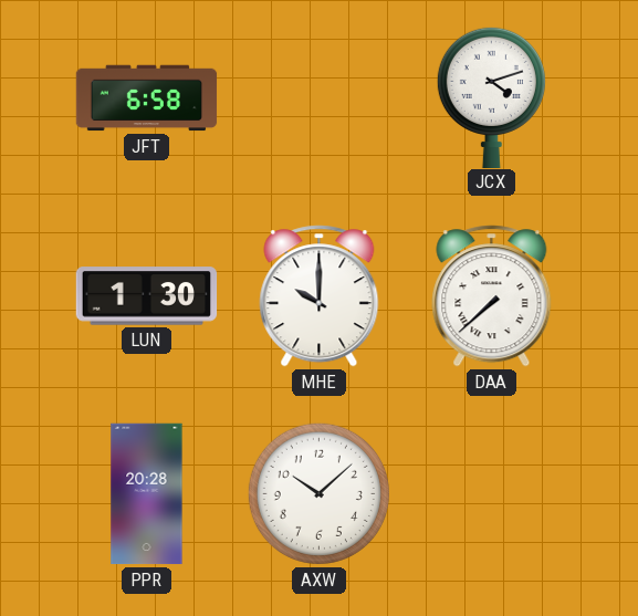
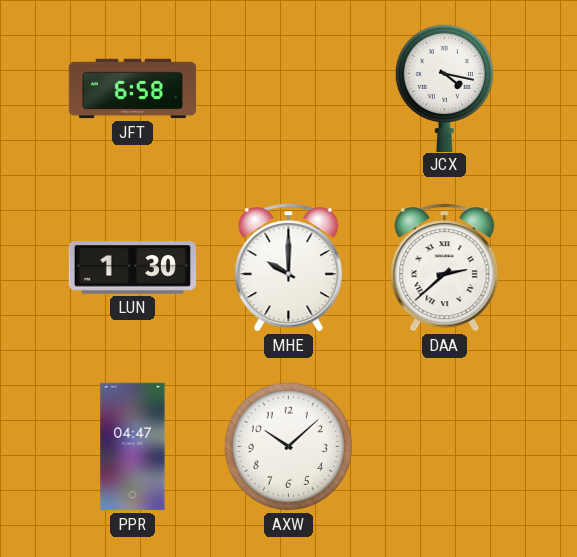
JCX: 4:12 -> 4:17 (444, 87)
DAA: 7:38 -> 2:38 (445, 268)
PPR: 20:28 -> 04:47 (133, 447)
